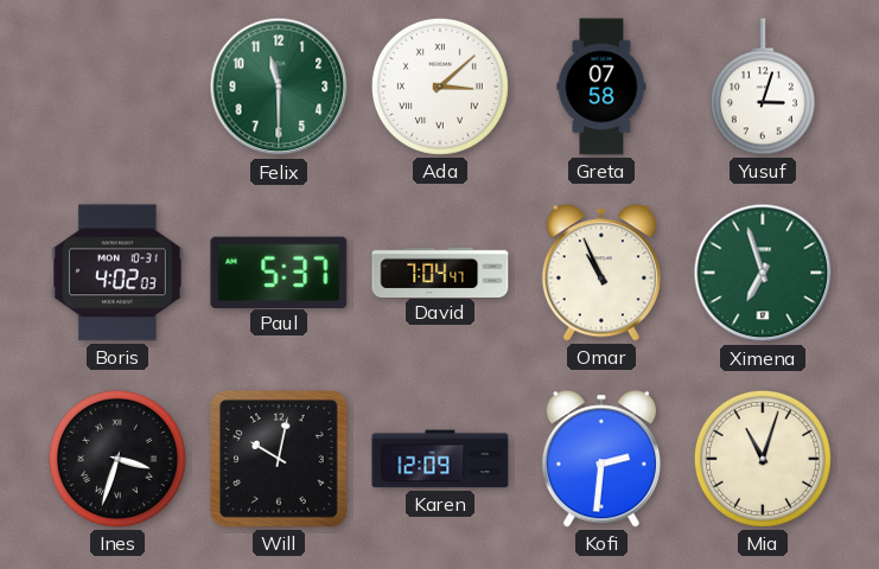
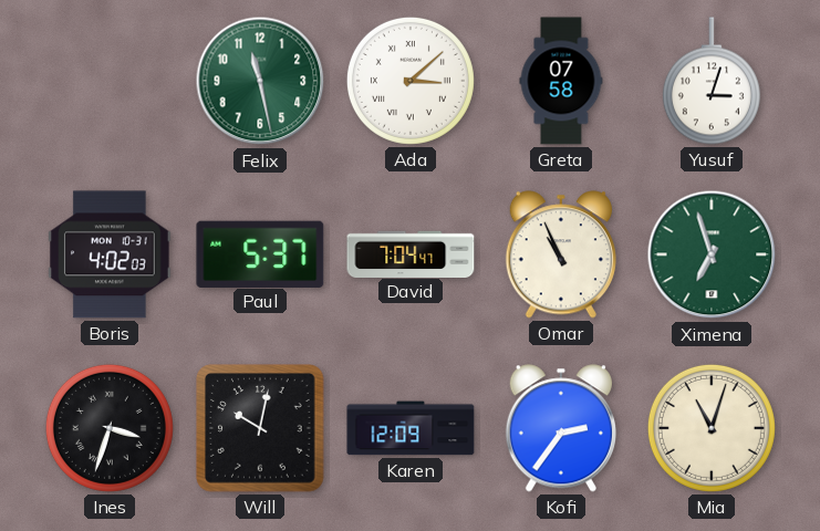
Felix: 11:30 -> 11:28 (260, 81)
Kofi: 2:31 -> 2:36 (561, 428)
